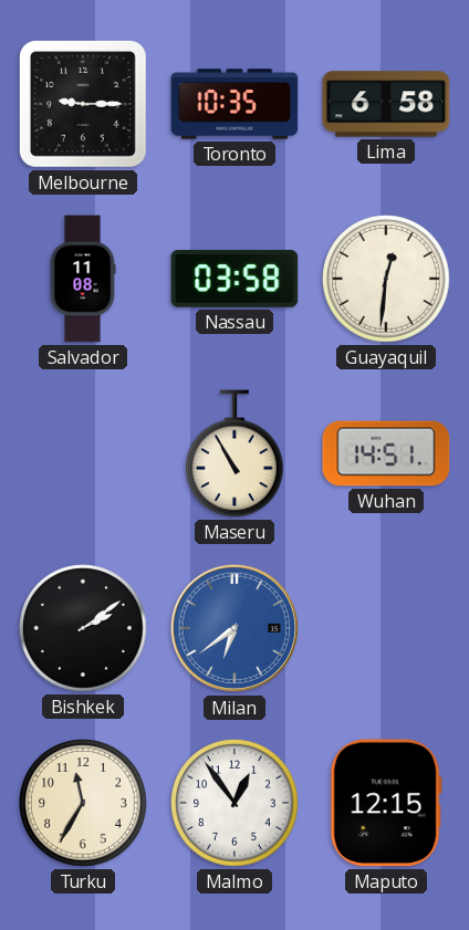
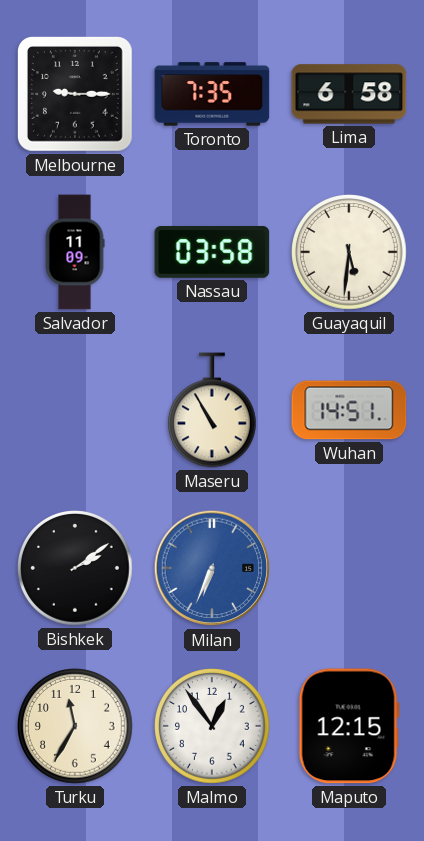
Toronto: 10:35 -> 7:35 (212, 94)
Salvador: 11:08 -> 11:09 (75, 252)
Guayaquil: 12:31 -> 5:31 (350, 253)
Milan: 6:39 -> 6:34 (212, 568)
